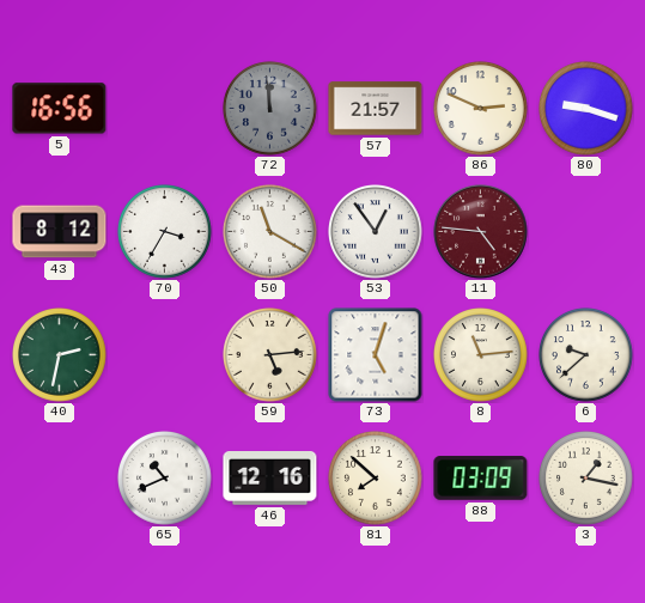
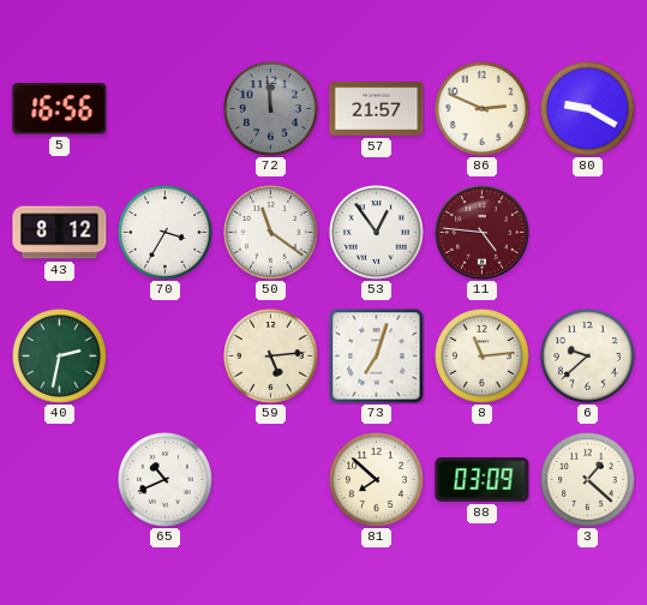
80: 9:18 -> 9:20 (588, 109)
50: 11:20 -> 11:21 (271, 233)
73: 5:03 -> 7:03 (377, 357)
46: 12:16 -> none (270, 479)
3: 1:17 -> 1:22 (588, 480)
